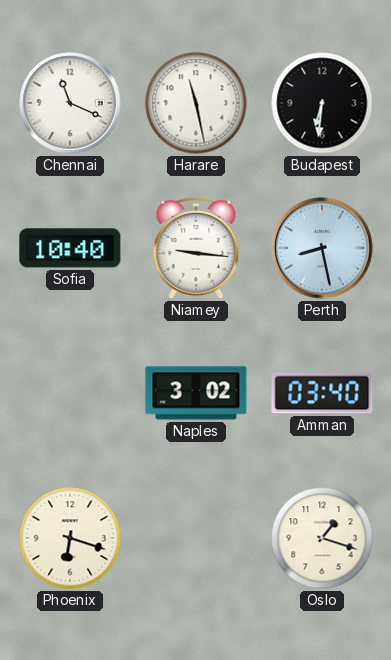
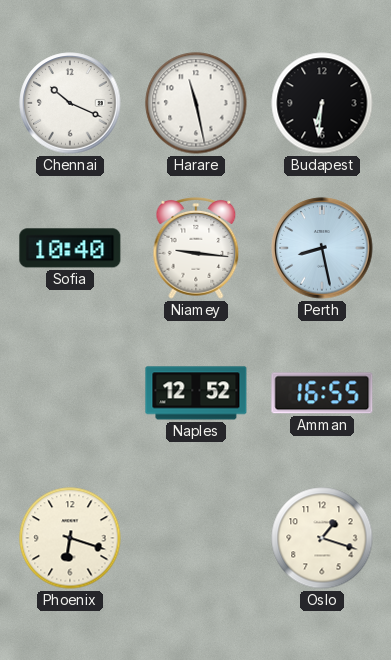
Chennai: 11:19 -> 10:19 (70, 103)
Naples: 3:02 -> 12:52 (196, 393)
Amman: 03:40 -> 16:55 (322, 393)
